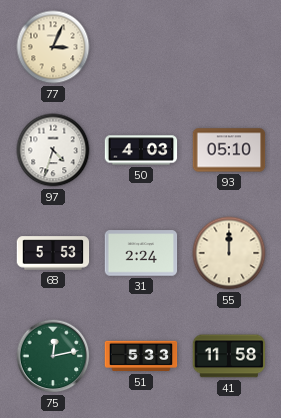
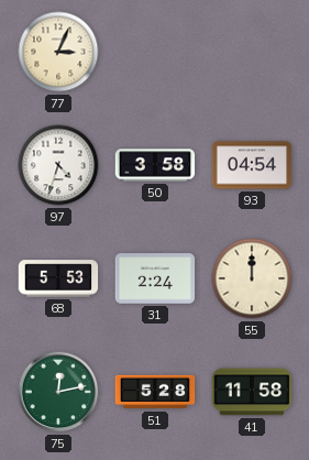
50: 4:03 -> 3:58 (155, 165)
93: 05:10 -> 04:54 (252, 165)
51: 5:33 -> 5:28 (155, 392)
